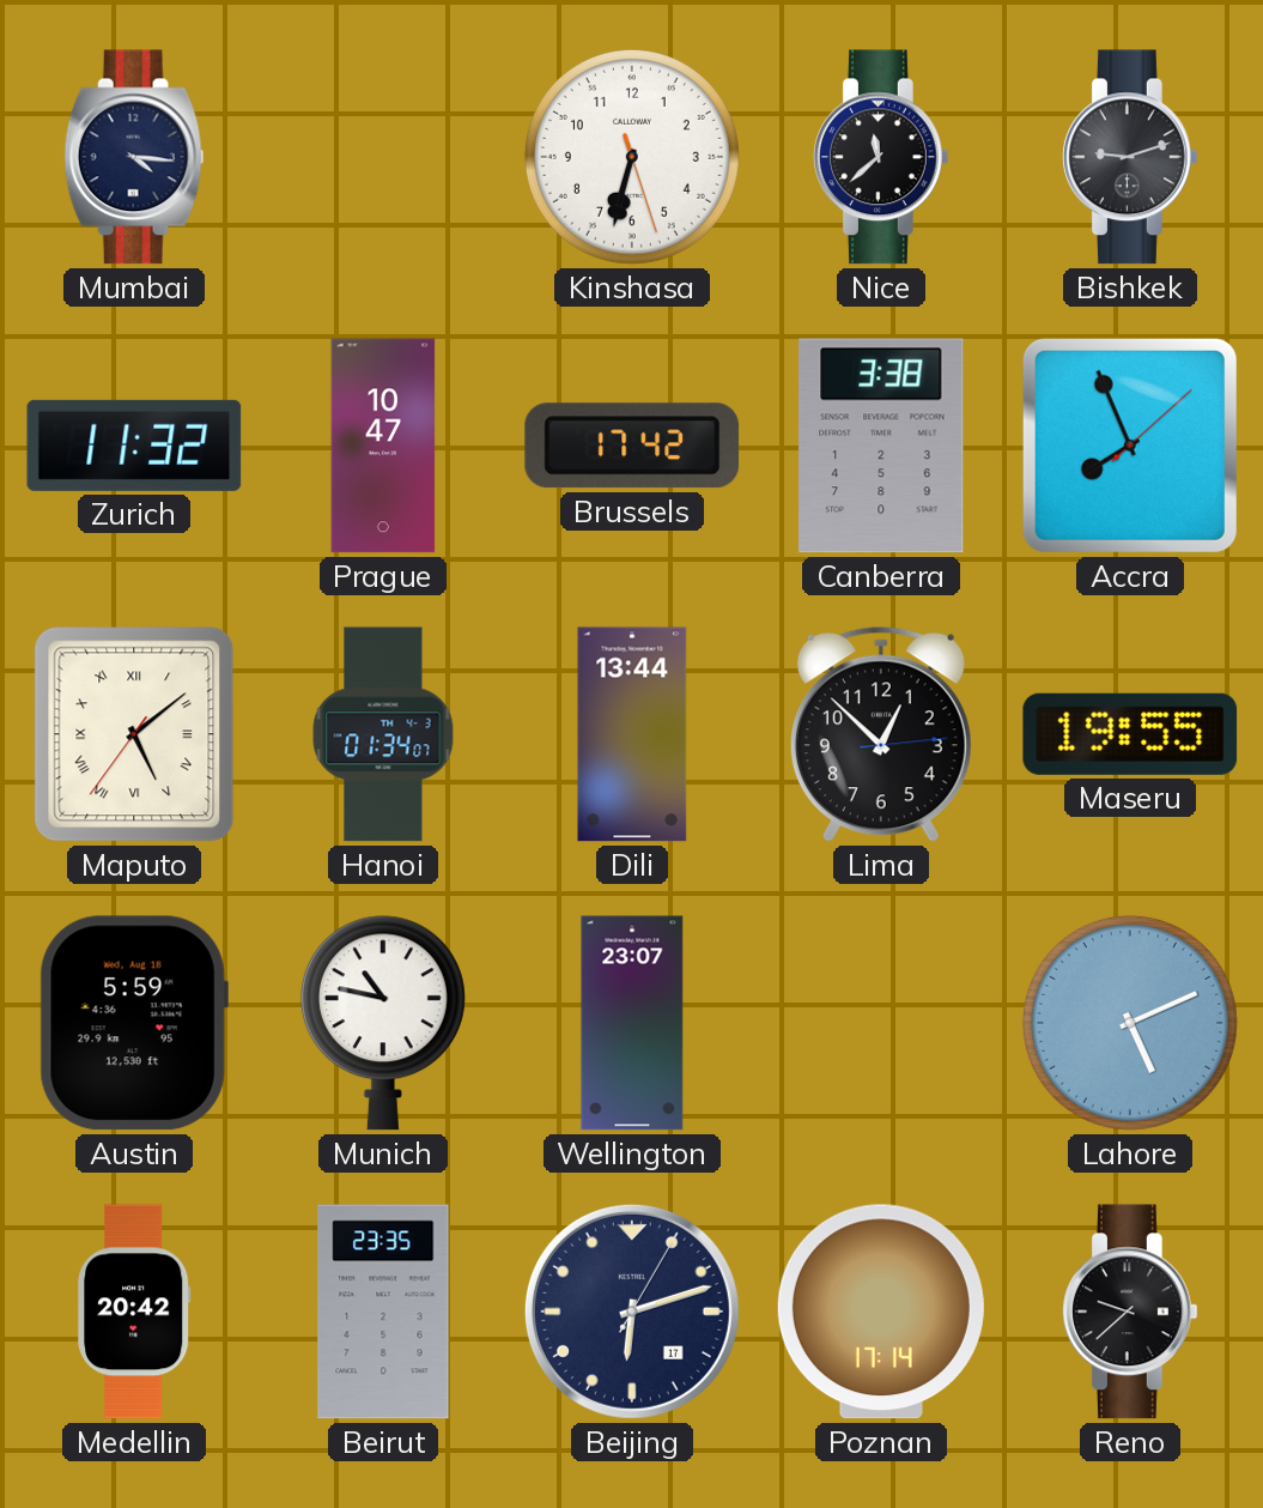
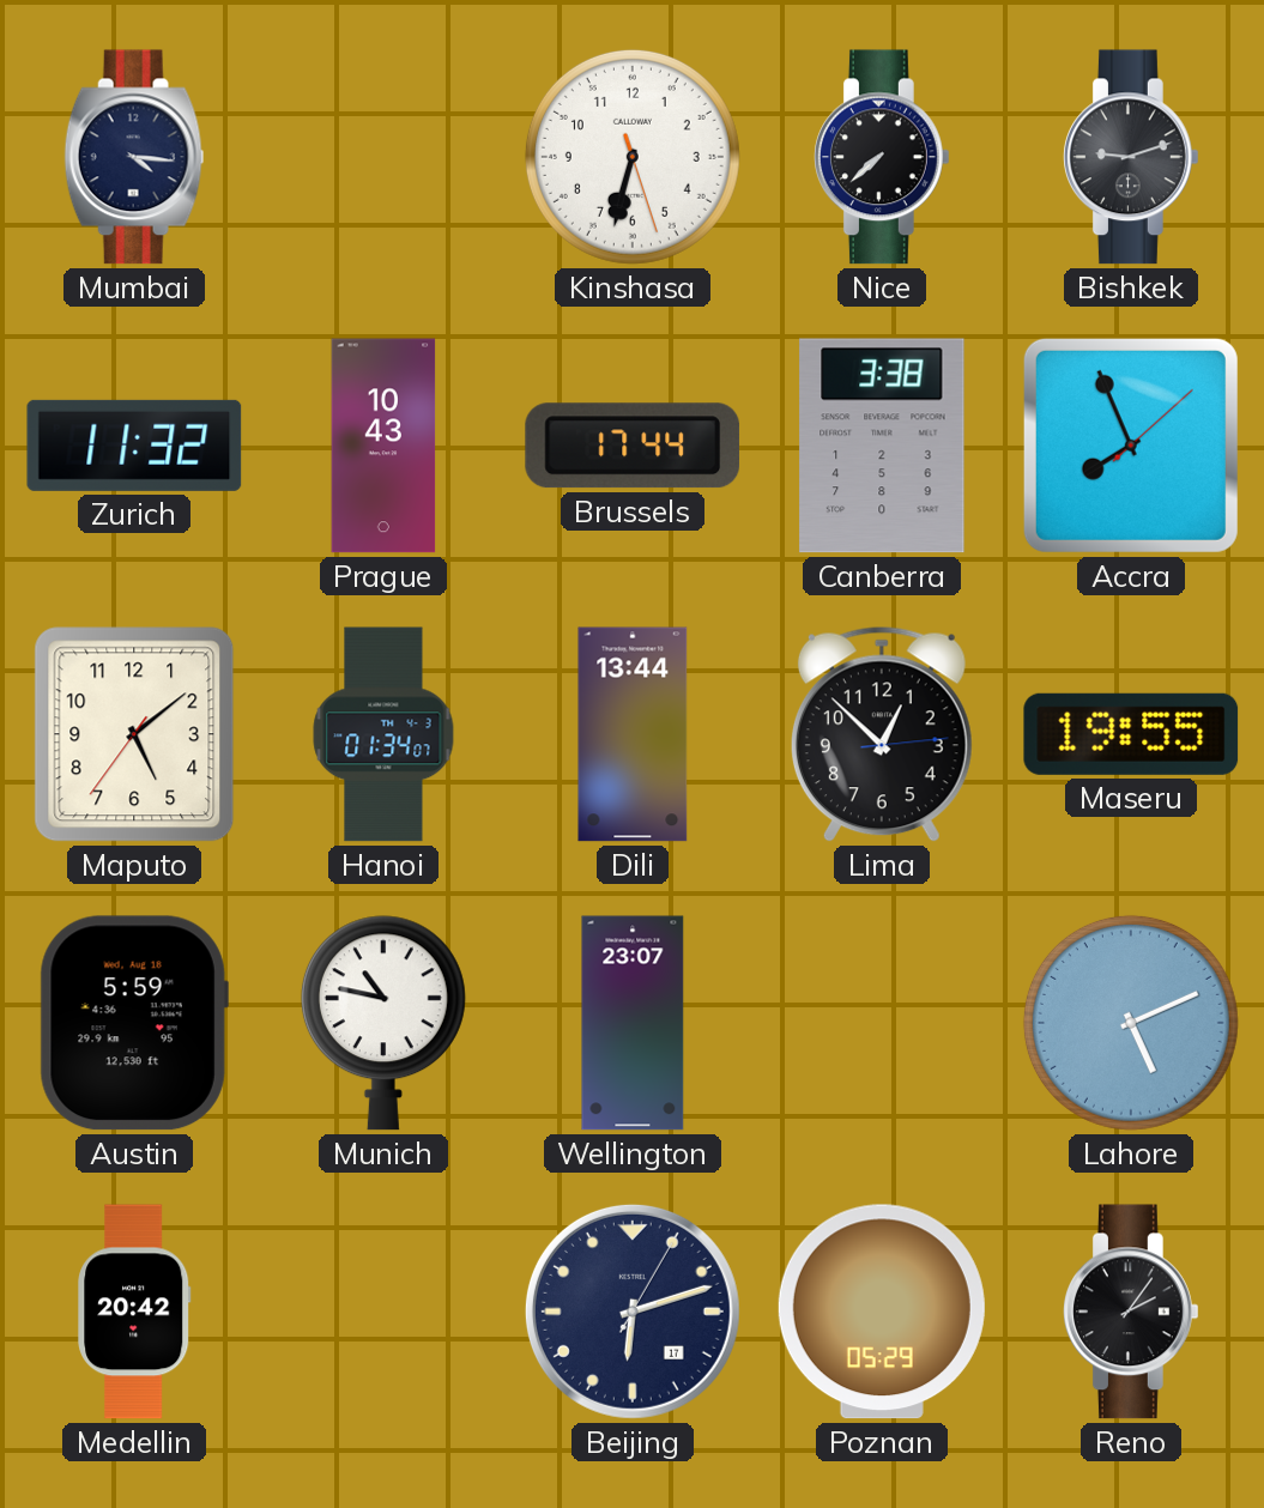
Nice: 11:38 -> 7:38 (883, 157)
Prague: 10:47 -> 10:43 (383, 446)
Brussels: 17:42 -> 17:44 (633, 446)
Maputo numerals: Roman -> Arabic (134, 734)
Beirut: 23:35 -> none (383, 1312)
Poznan: 17:14 -> 05:29 (882, 1312)
Reno: 9:38 -> 2:06 (1132, 1312)
